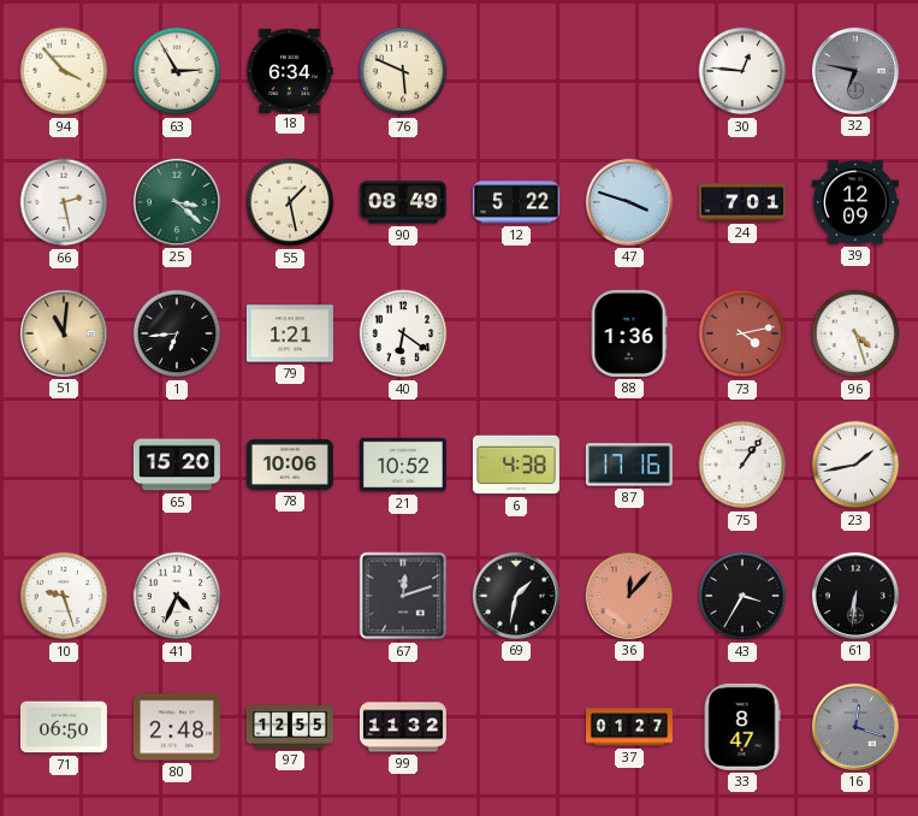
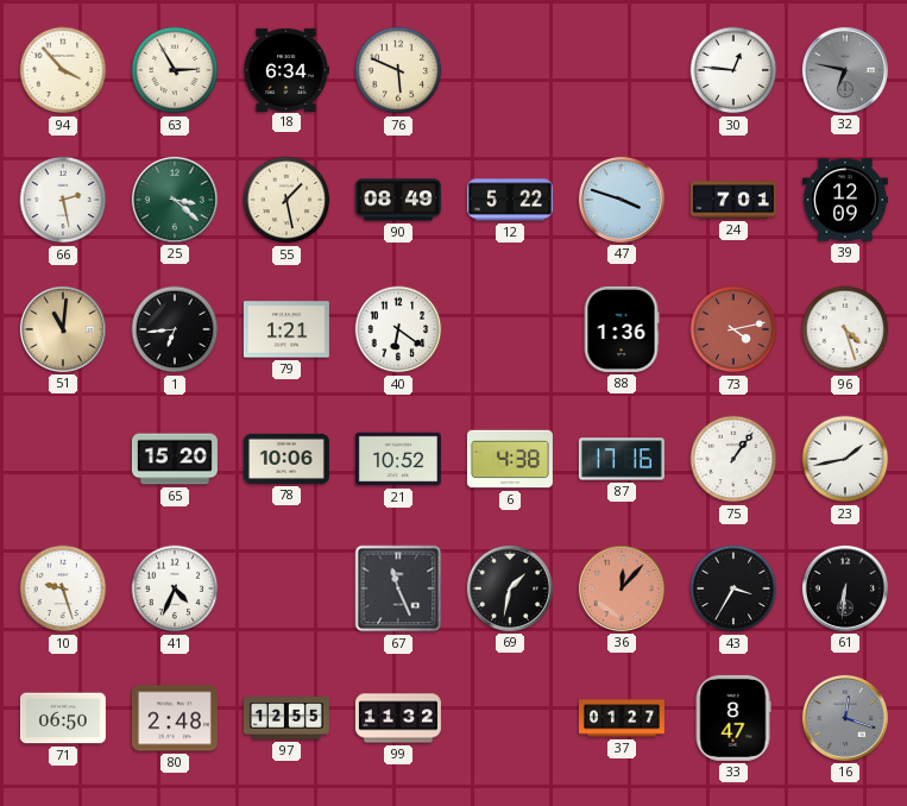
67: 12:12 -> 11:26 (398, 588)
